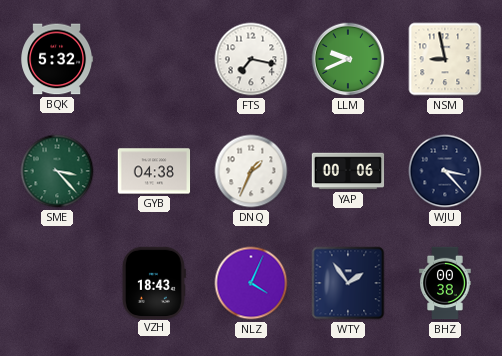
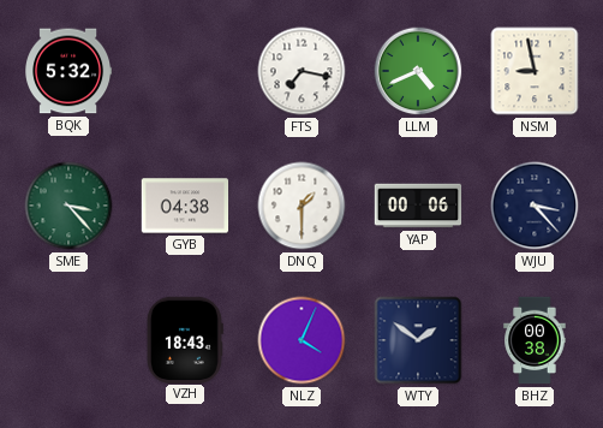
LLM: 9:41 -> 4:41 (418, 71)
DNQ: 1:34 -> 1:30 (301, 206)
WTY: 1:54 -> 1:51 (418, 340)
